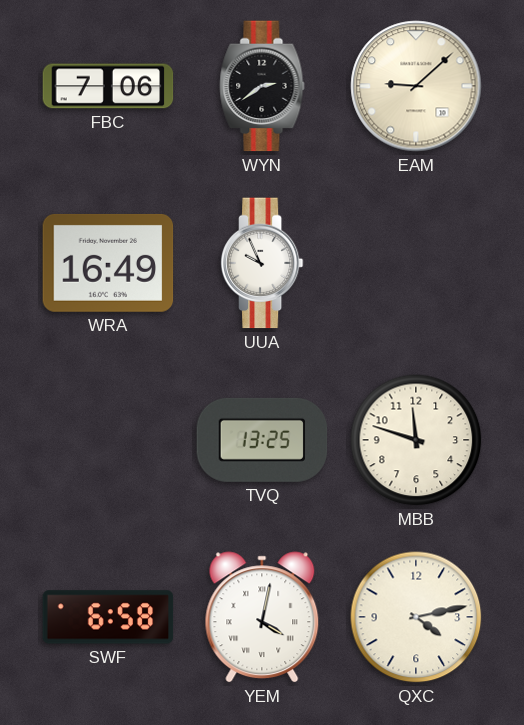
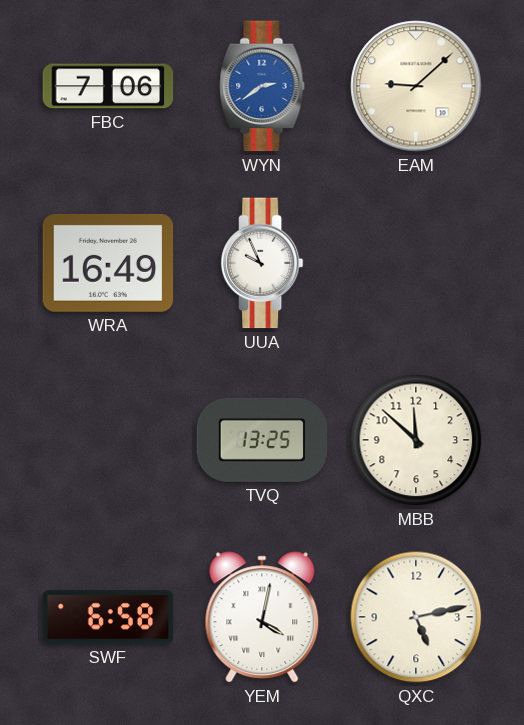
WYN dial: black -> blue (262, 86)
MBB: 11:48 -> 11:52 (416, 440)
QXC: 4:13 -> 5:13 (416, 617)
